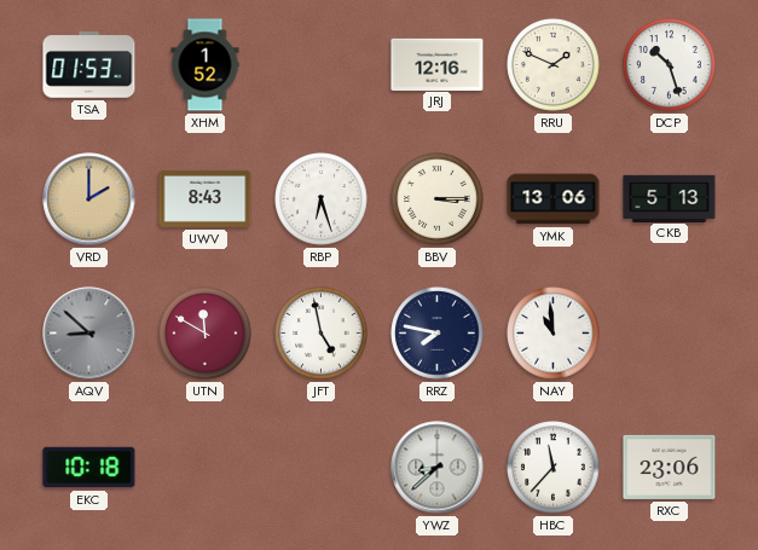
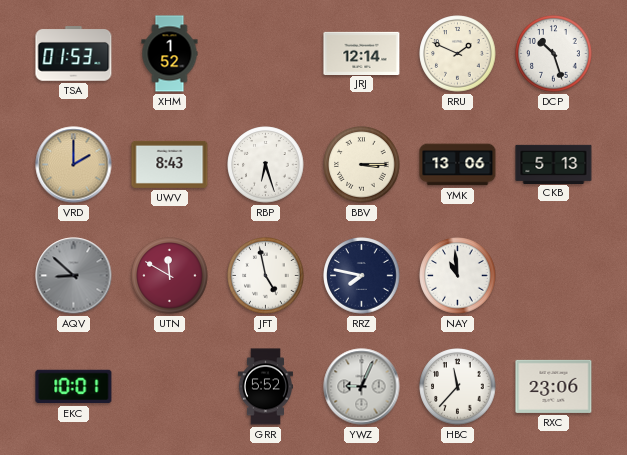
JRJ: 12:16 -> 12:14 (362, 53)
EKC: 10:18 -> 10:01 (74, 387)
GRR: none -> 5:52 (265, 387)
YWZ: 8:38 -> 9:04 (362, 387)
